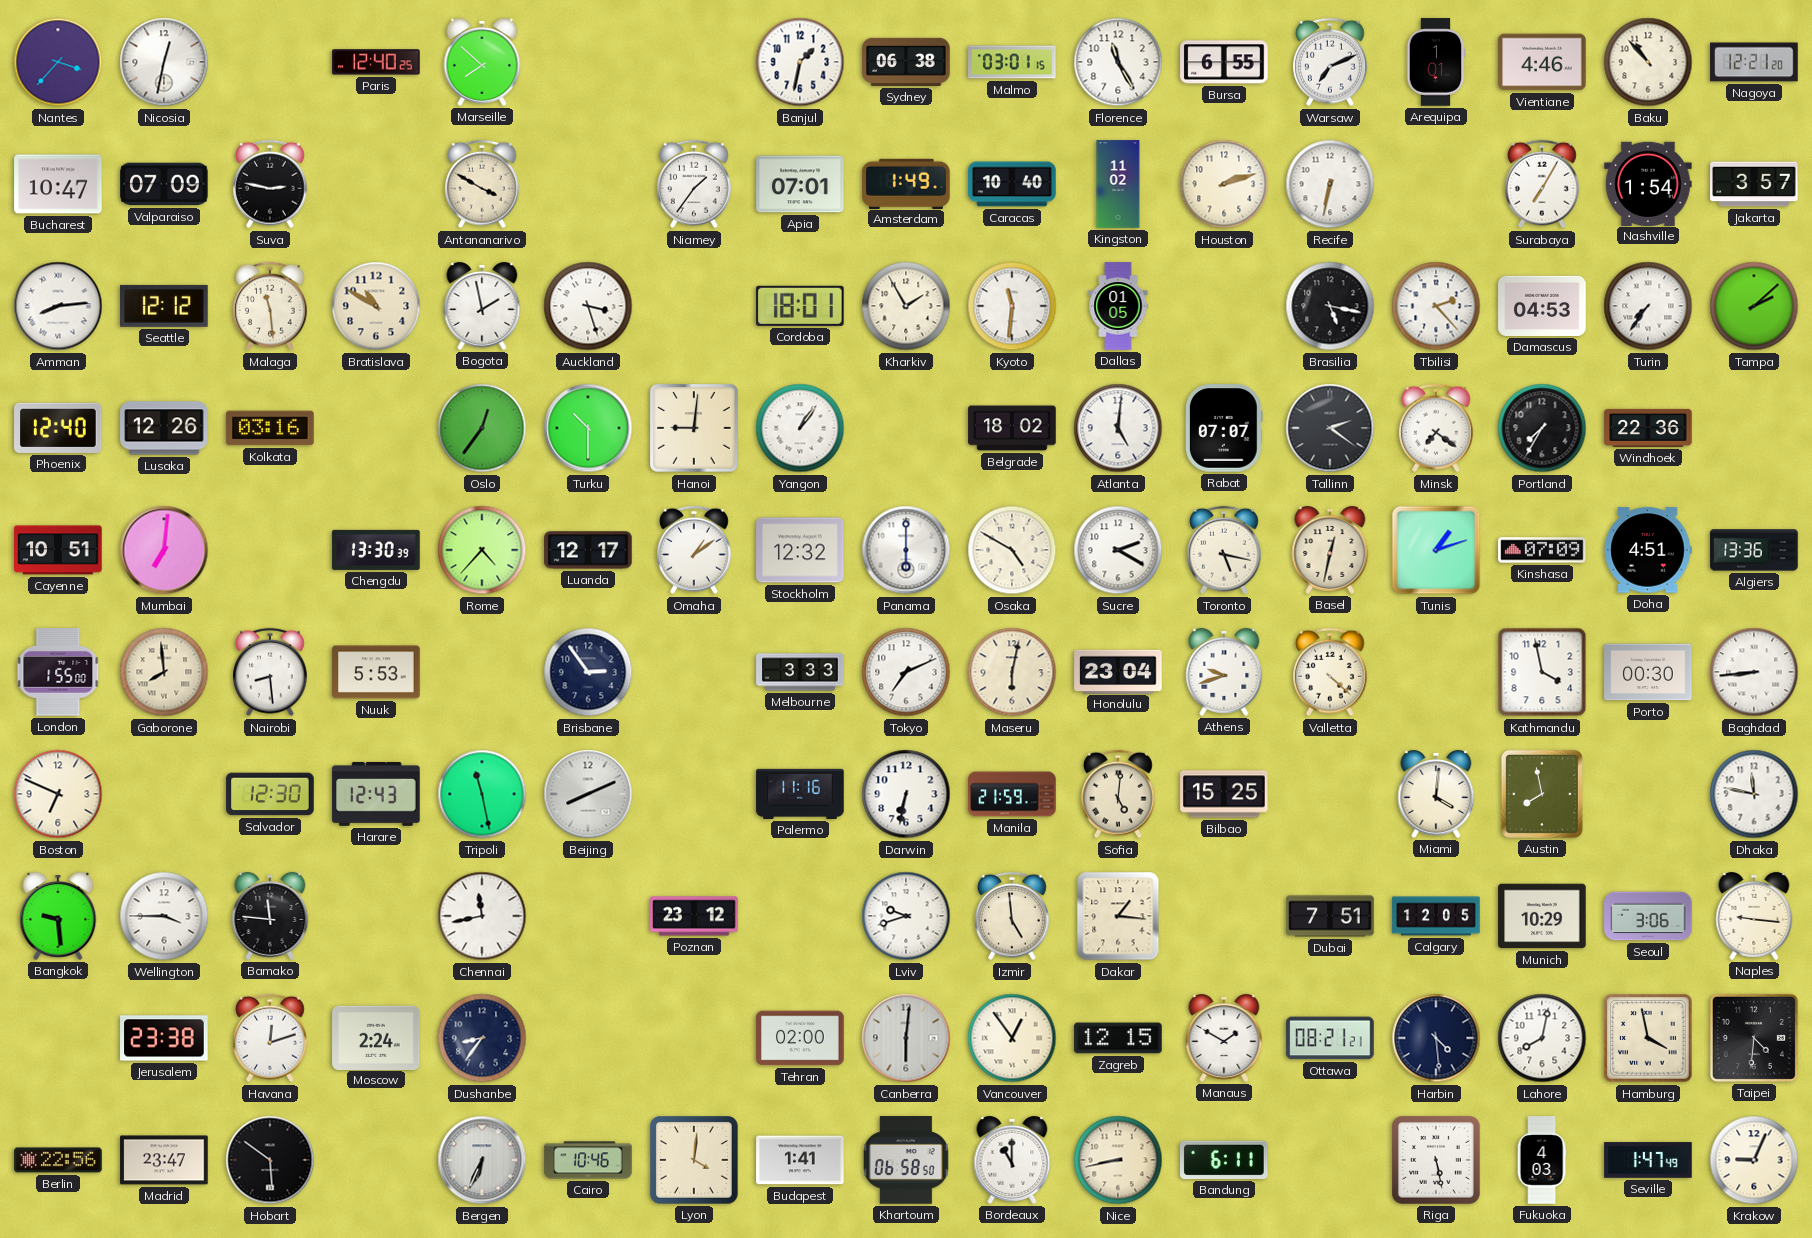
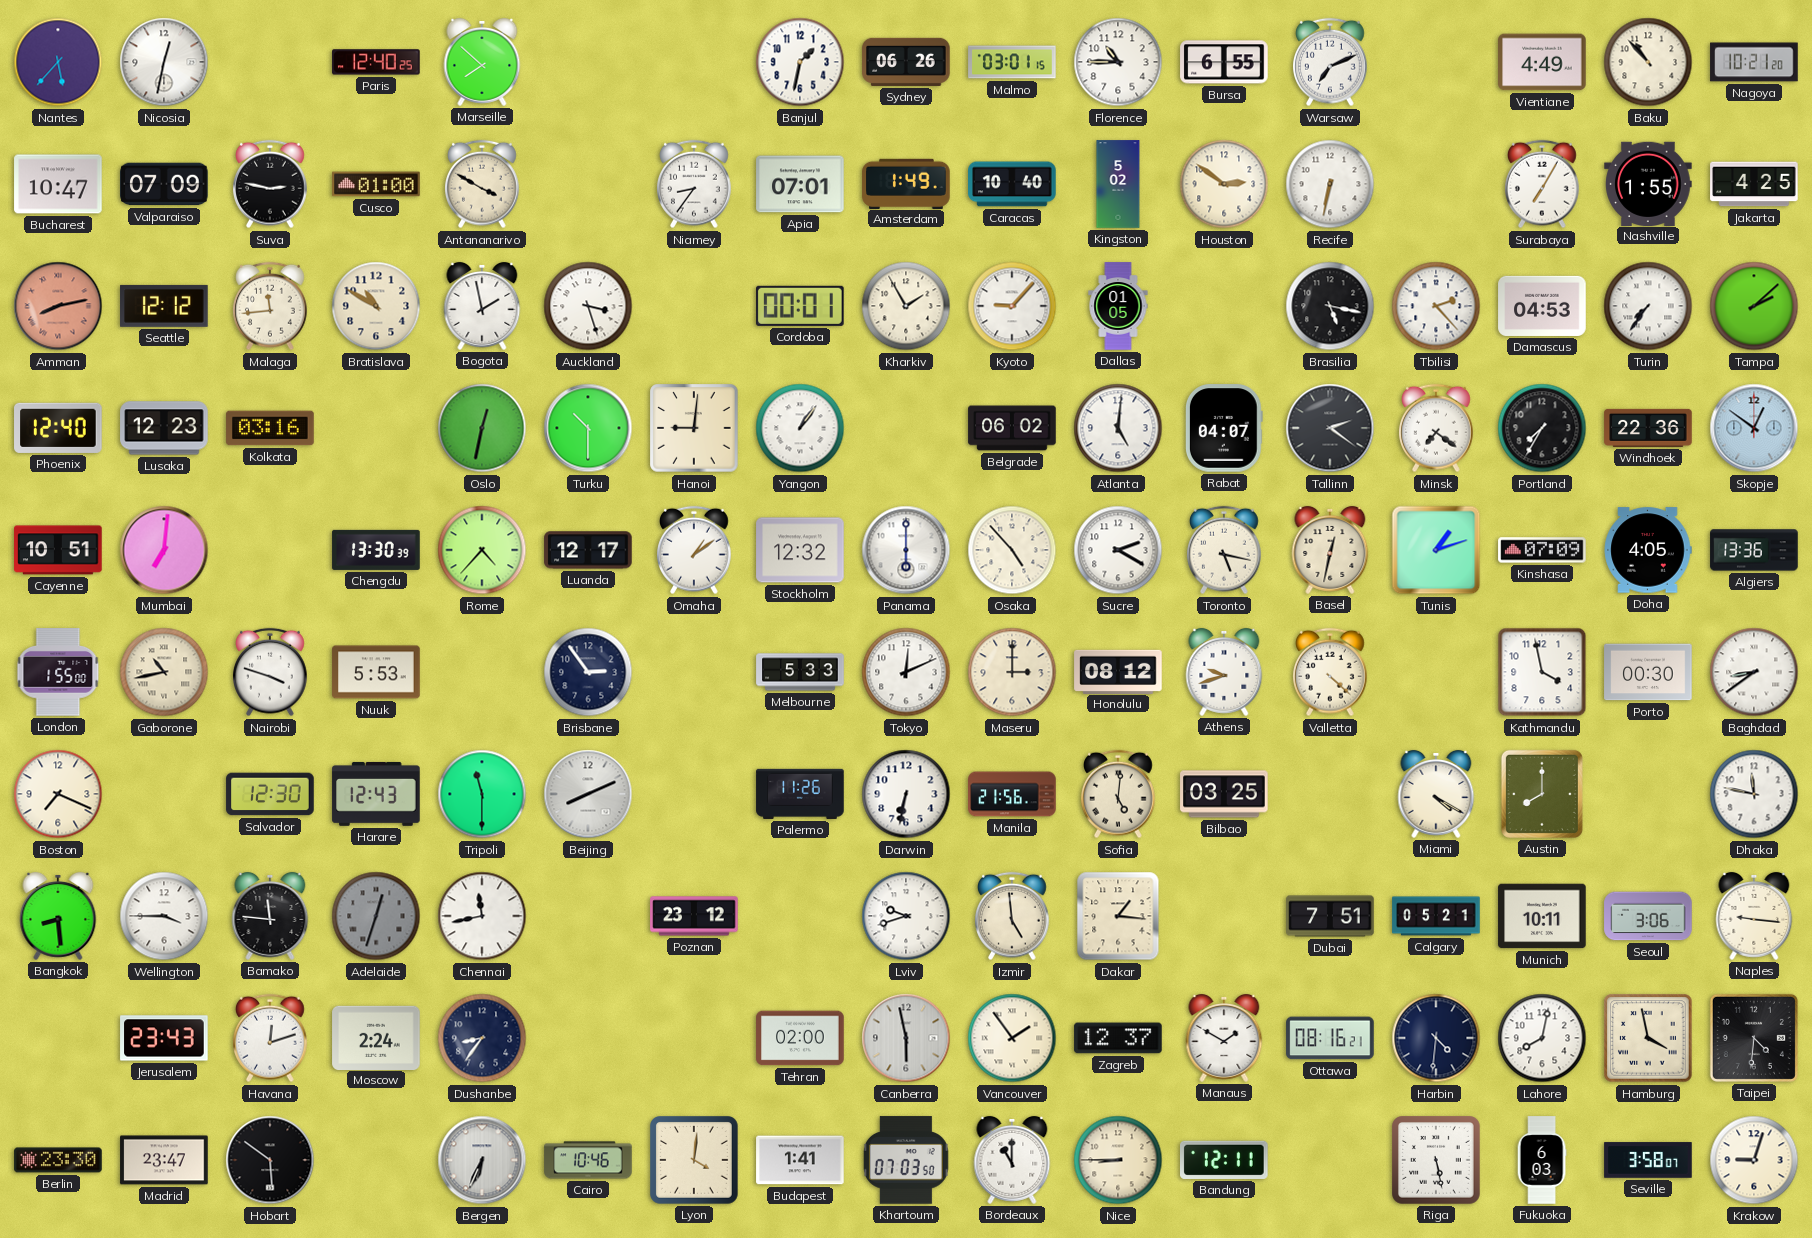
Nantes: 3:37 -> 5:37 (58, 62)
Sydney: 06:38 -> 06:26 (906, 62)
Florence: 11:25 -> 10:45 (1118, 62)
Arequipa: 1:01 -> none (1436, 62)
Vientiane: 4:46 -> 4:49 (1542, 62)
Nagoya: 12:21 -> 10:21 (1754, 62)
Cusco: none -> 01:00 (376, 184)
Niamey: 1:36 -> 8:36 (695, 184)
Kingston: 11:02 -> 5:02 (1118, 184)
Houston: 2:12 -> 2:51 (1224, 184)
Nashville: 1:54 -> 1:55 (1648, 183)
Jakarta: 3:57 -> 4:25 (1754, 184)
Amman: 8:14 -> 8:13 (58, 306)
Amman dial: white -> salmon (58, 306)
Malaga: 11:29 -> 11:44 (271, 306)
Cordoba: 18:01 -> 00:01 (801, 306)
Kyoto: 11:31 -> 9:07 (1012, 306)
Lusaka: 12:26 -> 12:23 (164, 428)
Oslo: 12:36 -> 12:32 (482, 428)
Belgrade: 18:02 -> 06:02 (1012, 428)
Rabat: 07:07 -> 04:07 (1224, 428)
Skopje: none -> 12:51 (1754, 428)
Osaka: 4:50 -> 4:53 (1012, 550)
Doha: 4:51 -> 4:05 (1648, 550)
Gaborone: 7:59 -> 10:43 (164, 672)
Nairobi: 8:29 -> 3:48 (271, 672)
Melbourne: 3:33 -> 5:33 (800, 672)
Tokyo: 7:11 -> 12:11 (906, 672)
Maseru: 6:02 -> 3:00 (1012, 672)
Honolulu: 23:04 -> 08:12 (1118, 671)
Baghdad: 8:44 -> 8:39 (1754, 672)
Boston: 6:49 -> 7:19 (58, 794)
Tripoli: 11:28 -> 11:30 (482, 794)
Palermo: 11:16 -> 11:26 (800, 794)
Manila: 21:59 -> 21:56 (1012, 794)
Bilbao: 15:25 -> 03:25 (1224, 794)
Miami: 4:01 -> 4:20 (1436, 794)
Austin: 7:58 -> 8:00 (1542, 794)
Bangkok: 9:29 -> 8:29 (58, 916)
Adelaide: none -> 12:33 (376, 916)
Calgary: 12:05 -> 05:21 (1436, 916)
Munich: 10:29 -> 10:11 (1542, 916)
Jerusalem: 23:38 -> 23:43 (164, 1038)
Canberra: 6:01 -> 5:58 (906, 1038)
Vancouver: 12:54 -> 1:54 (1012, 1038)
Zagreb: 12:15 -> 12:37 (1118, 1038)
Ottawa: 08:21 -> 08:16 (1330, 1038)
Harbin: 4:29 -> 4:31 (1436, 1038)
Berlin: 22:56 -> 23:30 (58, 1160)
Khartoum: 06:58 -> 07:03 (906, 1160)
Nice: 8:43 -> 8:45 (1118, 1160)
Bandung: 6:11 -> 12:11 (1225, 1160)
Fukuoka: 4:03 -> 6:03 (1542, 1160)
Seville: 1:47 -> 3:58 (1648, 1160)
Krakow: 9:04 -> 9:03 (1754, 1160)
